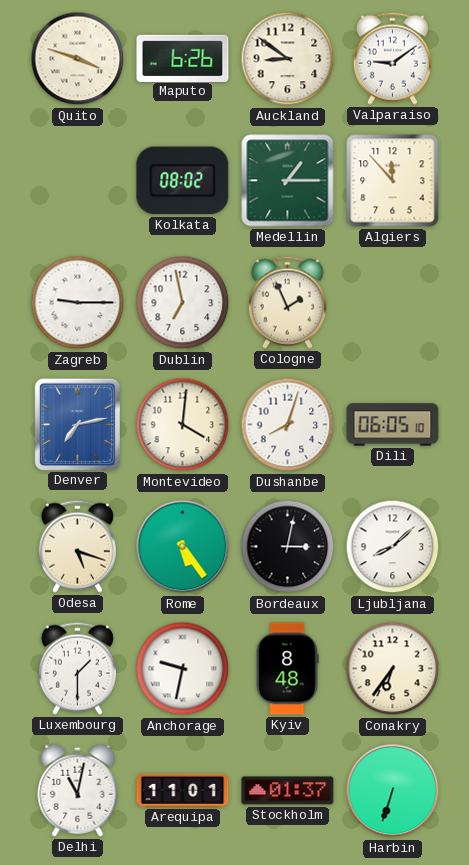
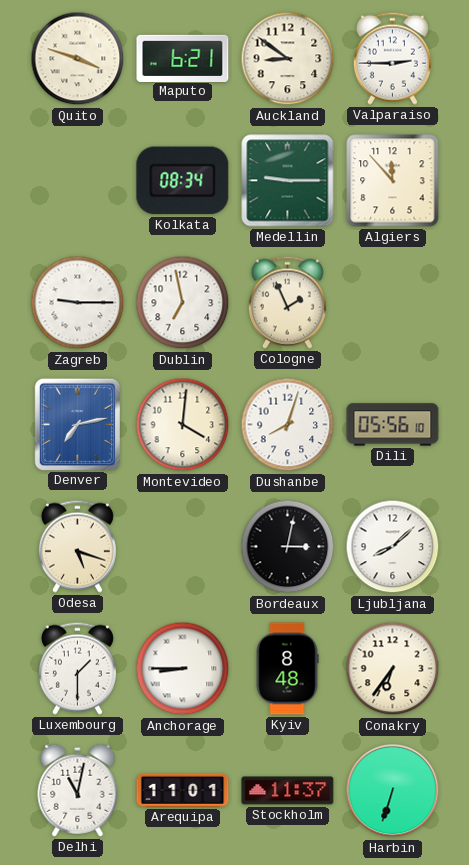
Maputo: 6:26 -> 6:21 (183, 58)
Valparaiso: 9:09 -> 2:45 (392, 58)
Kolkata: 08:02 -> 08:34 (183, 181)
Medellin: 1:15 -> 9:15 (288, 181)
Dili: 06:05 -> 05:56 (393, 425)
Rome: 5:24 -> none (183, 547)
Anchorage: 9:32 -> 8:45 (183, 669)
Stockholm: 01:37 -> 11:37 (288, 791)
